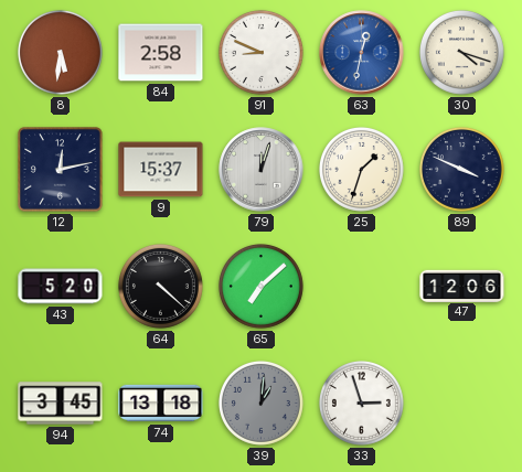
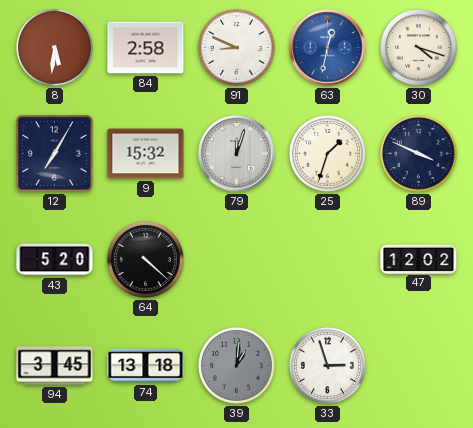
12: 12:13 -> 7:05 (55, 154)
9: 15:37 -> 15:32 (146, 154)
65: 7:08 -> none (260, 286)
47: 12:06 -> 12:02 (419, 259)
